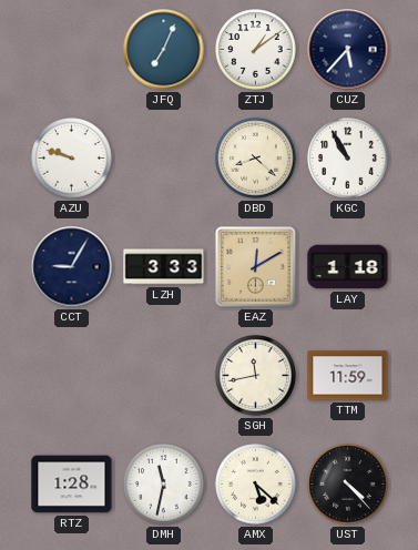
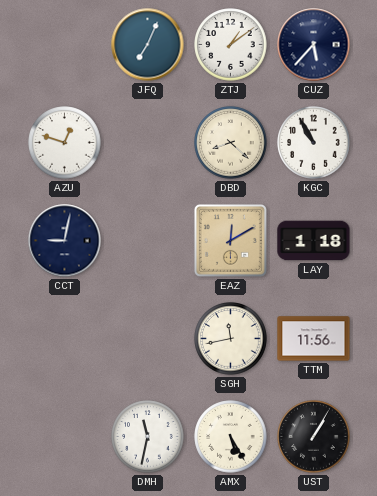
AZU: 9:48 -> 12:48 (65, 143)
CCT: 9:05 -> 9:02 (65, 241)
LZH: 3:33 -> none (164, 267)
TTM: 11:59 -> 11:56 (314, 339)
RTZ: 1:28 -> none (72, 485)
AMX: 5:22 -> 5:25 (231, 437)
UST: 4:23 -> 1:05 (314, 437)
